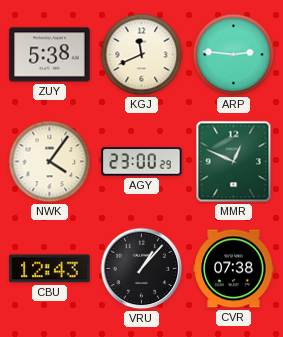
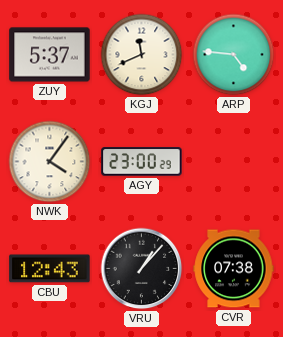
ZUY: 5:38 -> 5:37 (50, 55)
ARP: 2:46 -> 4:46 (234, 55)
MMR: 12:49 -> none (234, 162)
